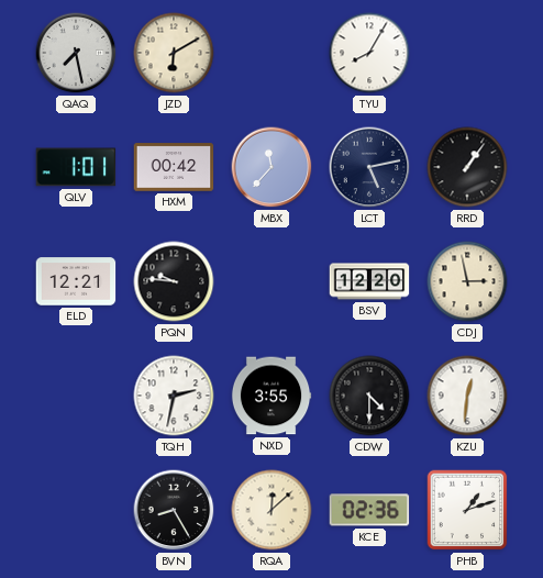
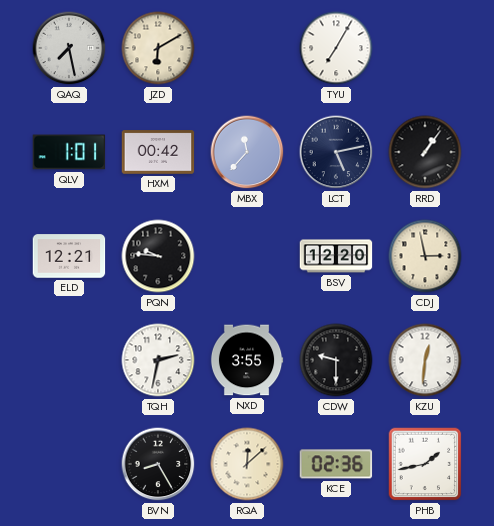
TYU: 8:05 -> 7:05 (336, 48)
CDW: 4:30 -> 9:30 (336, 360)
PHB: 1:12 -> 1:43 (425, 464)
